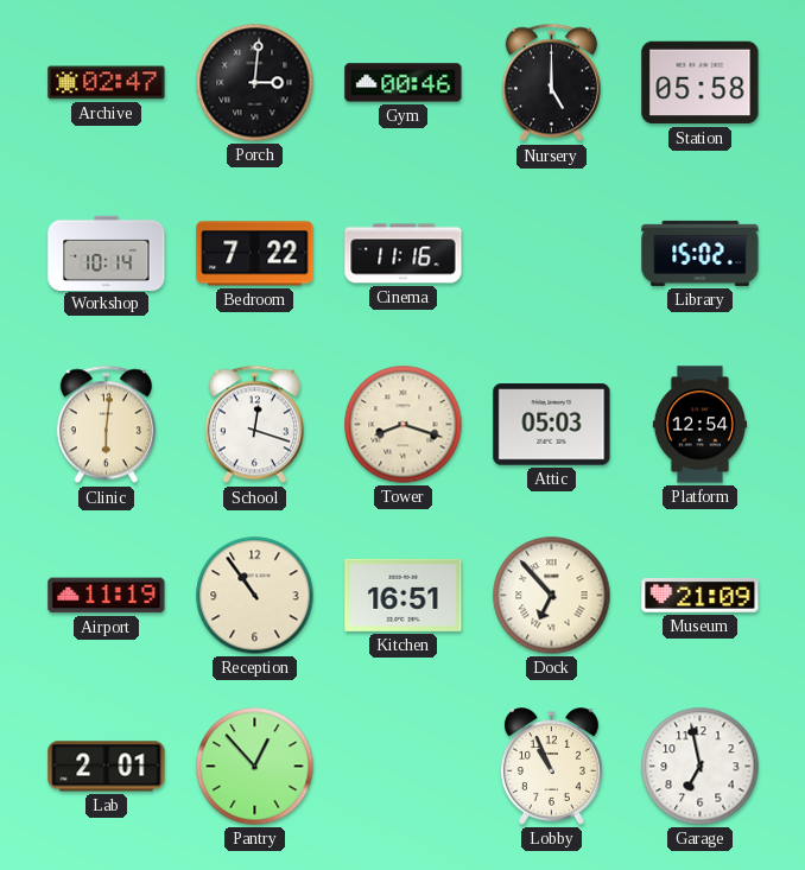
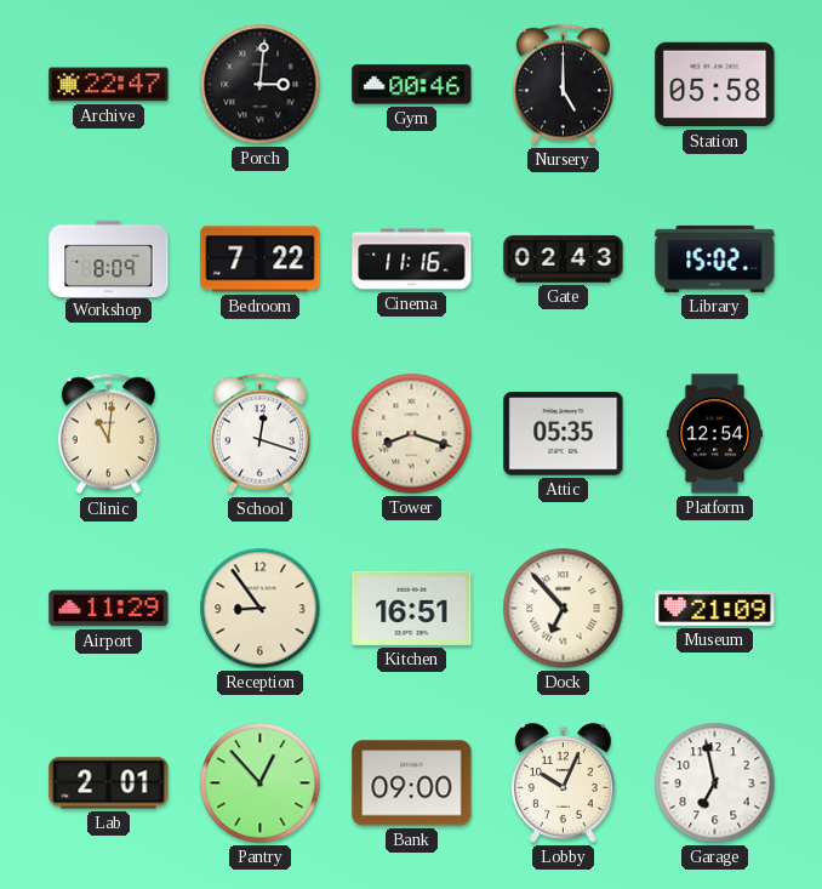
Archive: 02:47 -> 22:47 (109, 85)
Workshop: 10:14 -> 8:09 (109, 258)
Gate: none -> 02:43 (564, 260)
Clinic: 6:01 -> 11:01 (108, 434)
Attic: 05:03 -> 05:35 (564, 434)
Airport: 11:19 -> 11:29 (109, 609)
Reception: 10:54 -> 8:54 (261, 609)
Bank: none -> 09:00 (412, 783)
Lobby: 10:56 -> 10:04 (564, 783)
